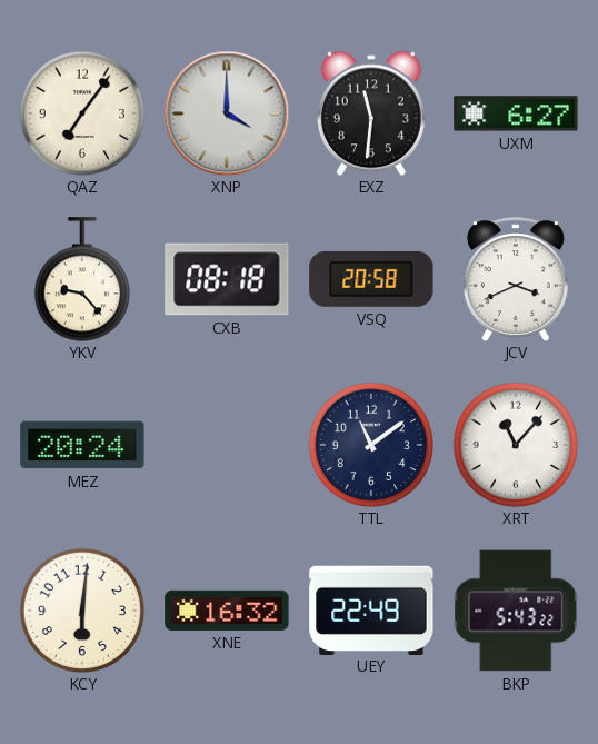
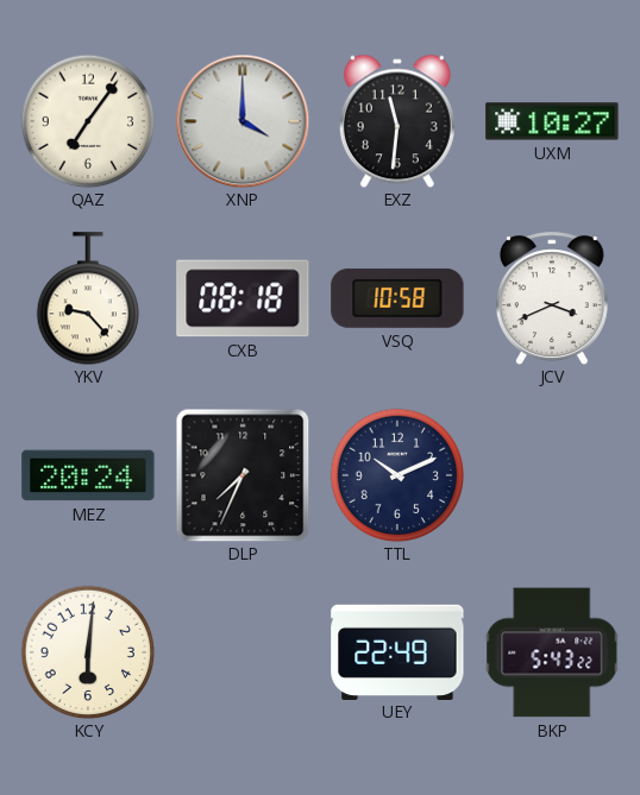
UXM: 6:27 -> 10:27 (552, 121)
VSQ: 20:58 -> 10:58 (397, 298)
DLP: none -> 7:34 (243, 475)
TTL: 11:09 -> 10:11 (397, 475)
XRT: 11:07 -> none (516, 445)
XNE: 16:32 -> none (227, 611)
